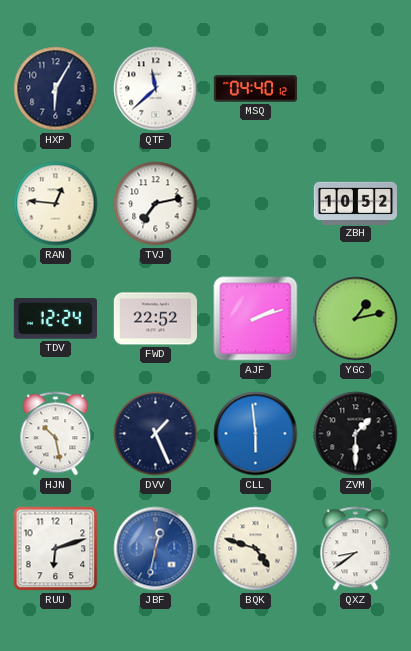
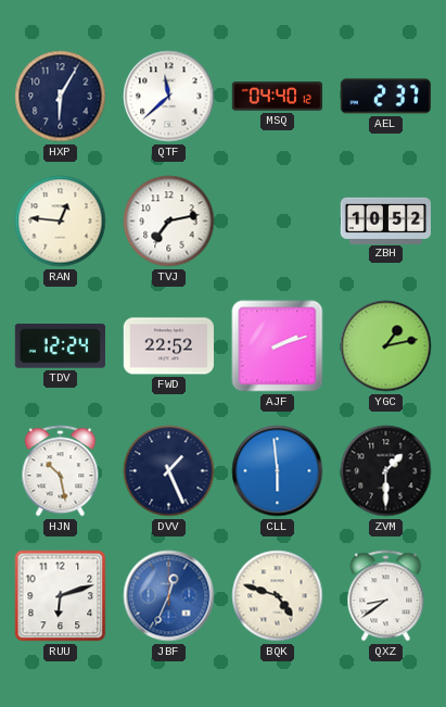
AEL: none -> 2:37 (385, 97)
JBF: 12:32 -> 12:34 (169, 596)
